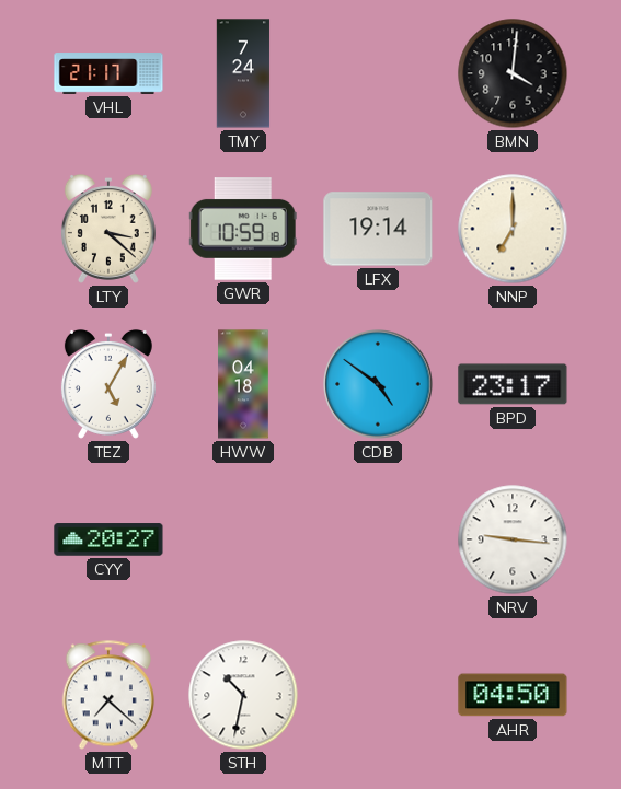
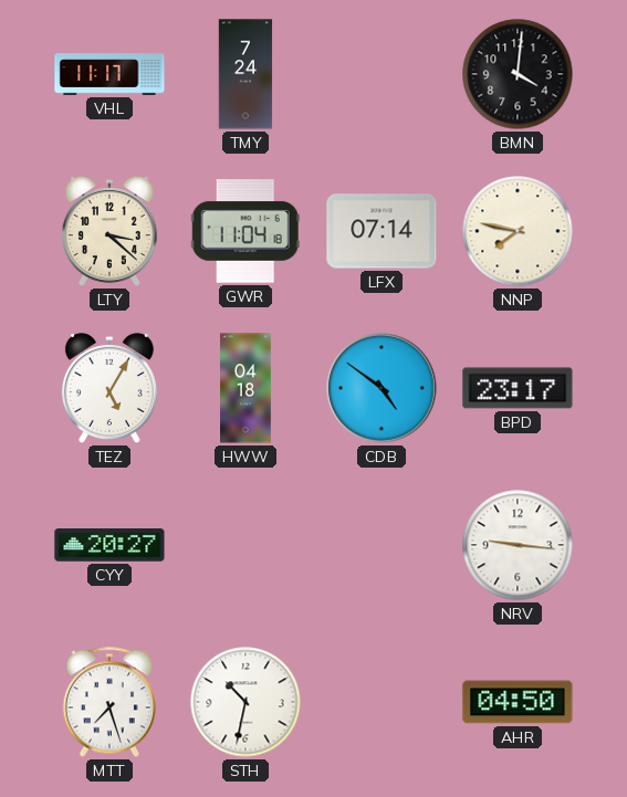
VHL: 21:17 -> 11:17 (109, 74)
GWR: 10:59 -> 11:04 (245, 232)
LFX: 19:14 -> 07:14 (382, 231)
NNP: 7:00 -> 7:47 (518, 231)
MTT: 7:22 -> 7:27 (108, 702)
